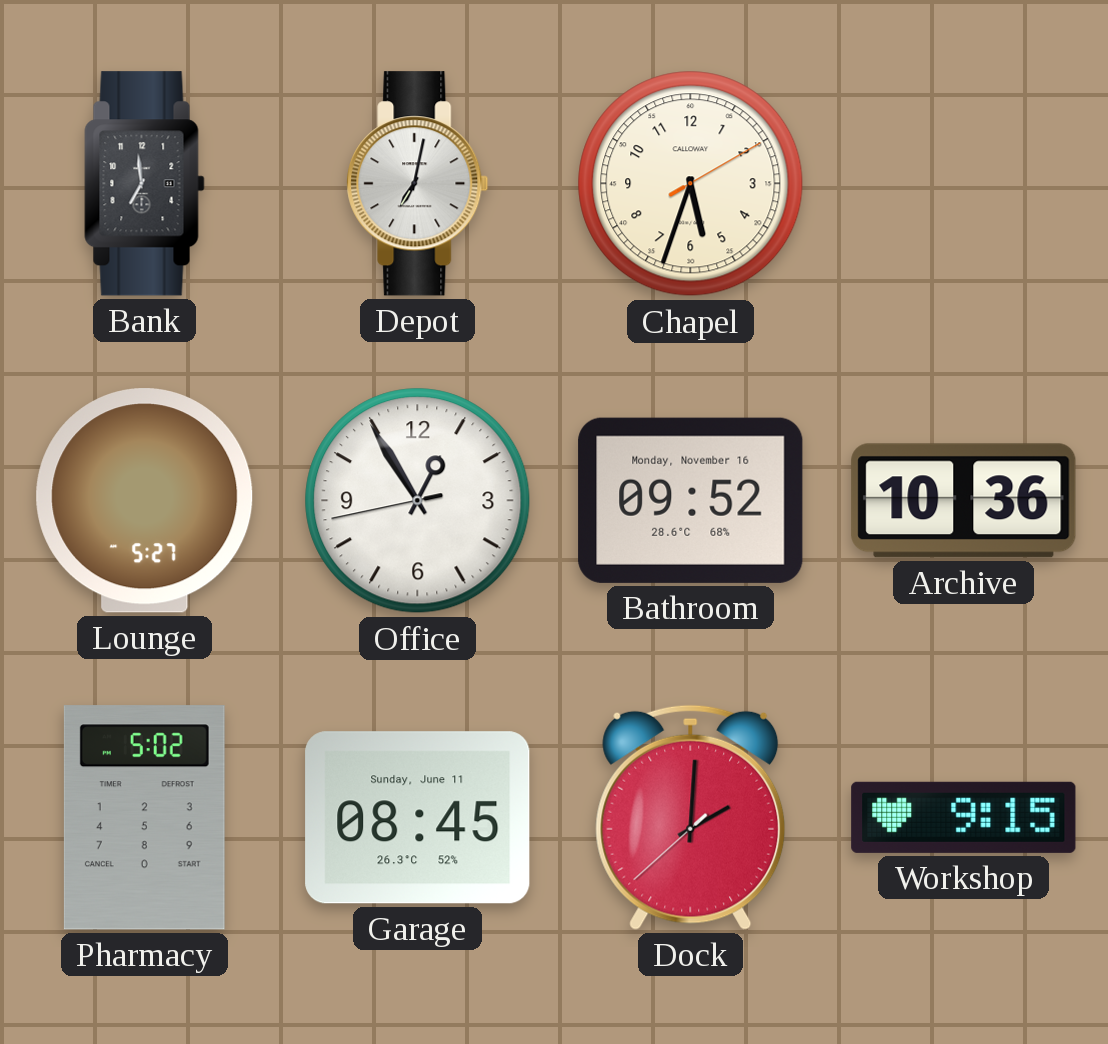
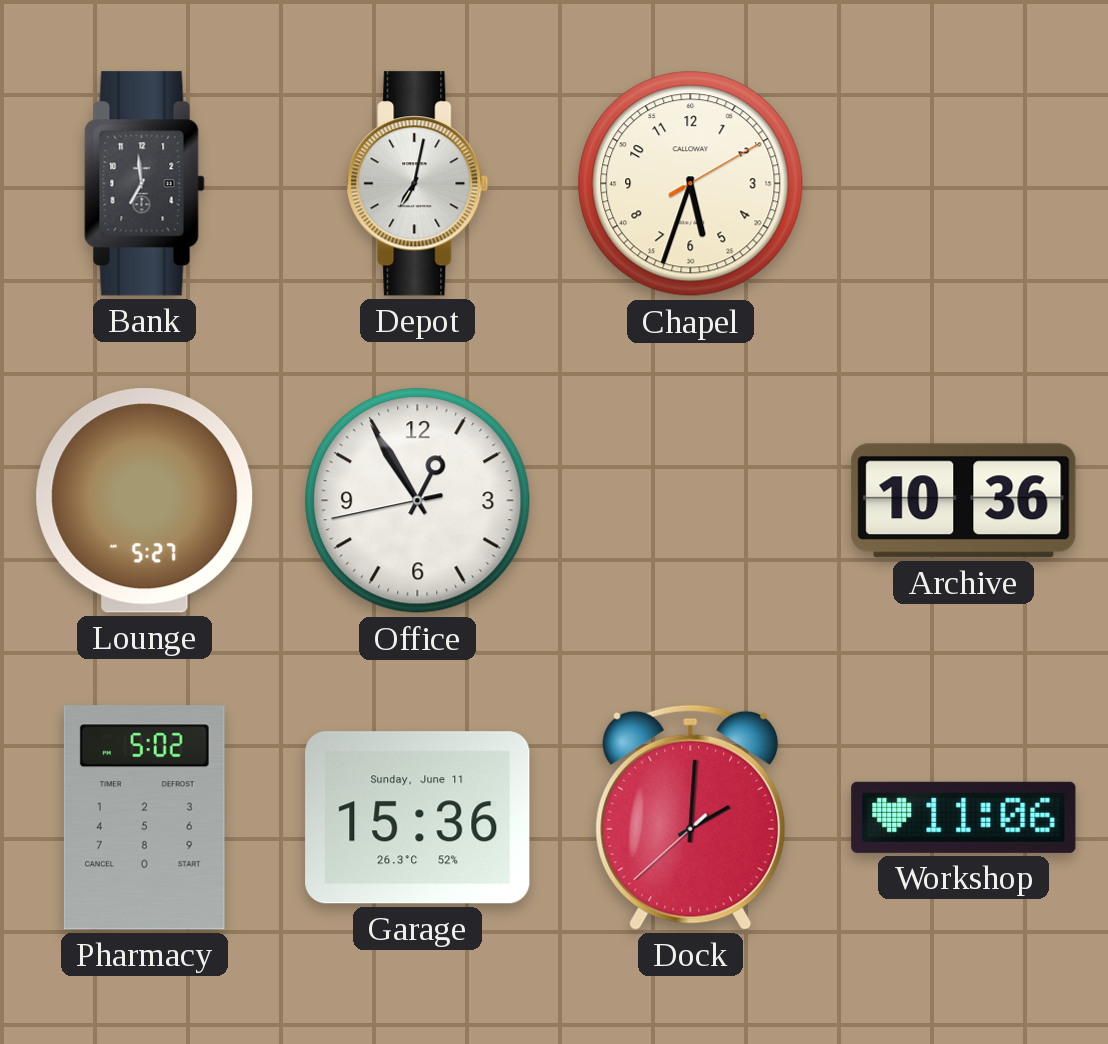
Bathroom: 09:52 -> none (691, 500)
Garage: 08:45 -> 15:36 (418, 818)
Workshop: 9:15 -> 11:06 (964, 817)
